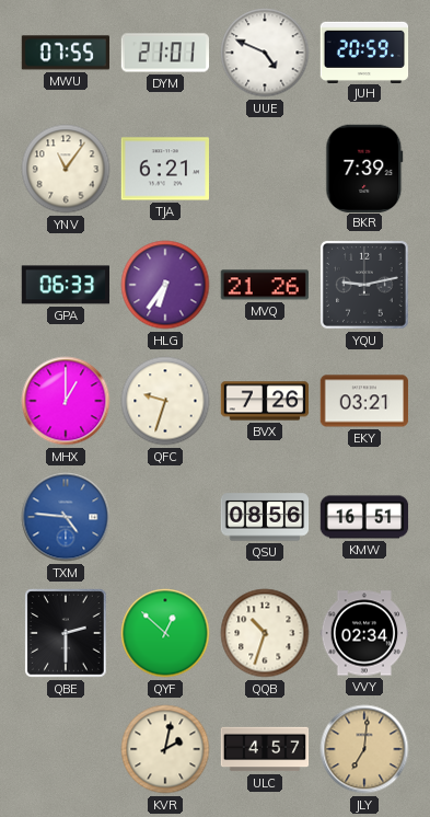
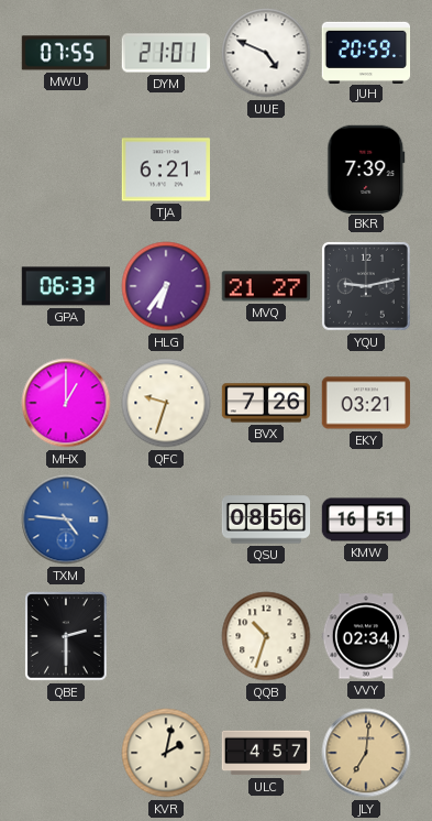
YNV: 11:06 -> none (66, 169)
MVQ: 21:26 -> 21:27 (265, 286)
QYF: 12:52 -> none (165, 633)
